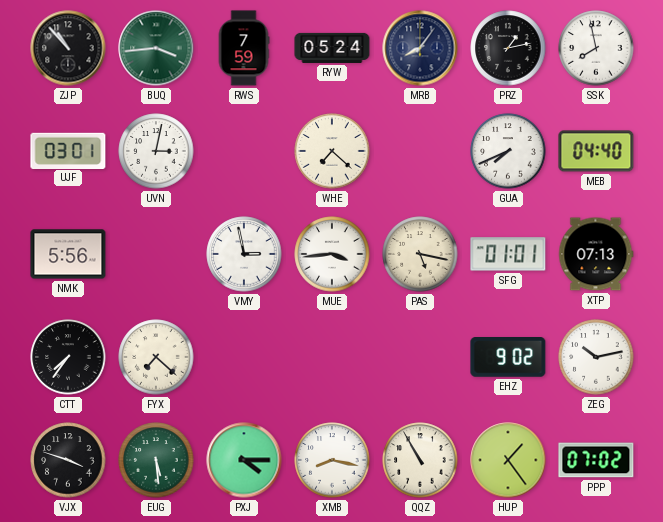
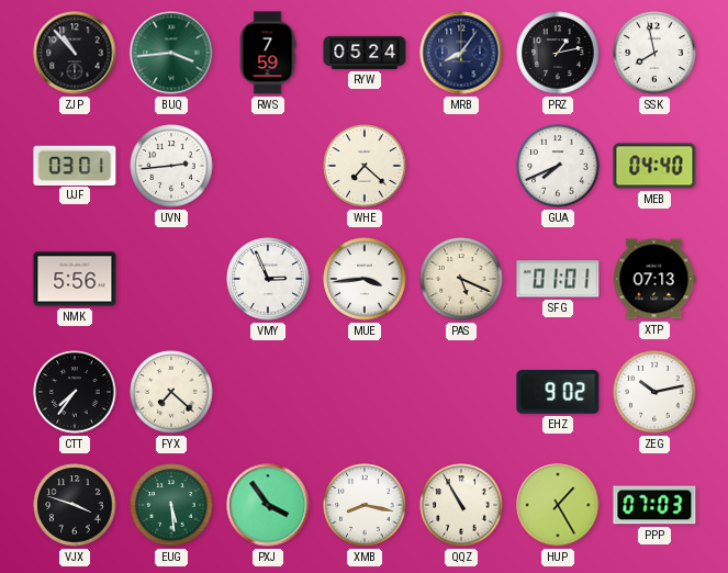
UVN: 3:02 -> 2:44 (171, 166)
VMY: 2:58 -> 2:56 (268, 279)
PAS: 5:17 -> 5:19 (461, 279)
PXJ: 4:15 -> 3:54 (268, 505)
HUP: 1:24 -> 1:25 (558, 505)
PPP: 07:02 -> 07:03 (654, 505)
